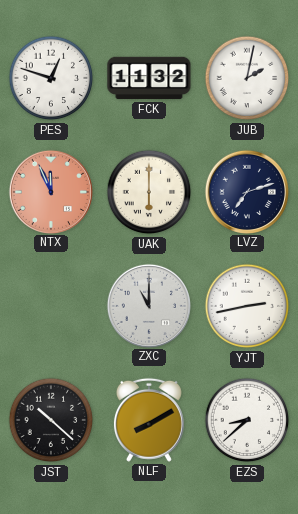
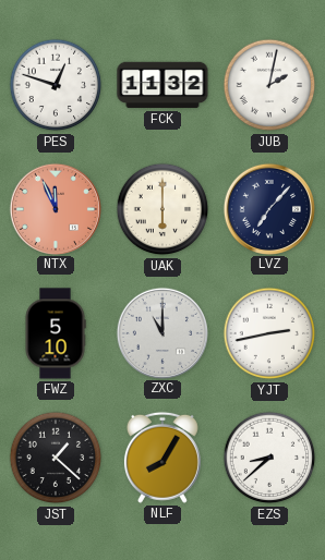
LVZ: 7:12 -> 7:07 (268, 208)
FWZ: none -> 5:10 (56, 333)
JST: 10:22 -> 1:22 (56, 458)
NLF: 8:10 -> 8:05 (162, 458)
